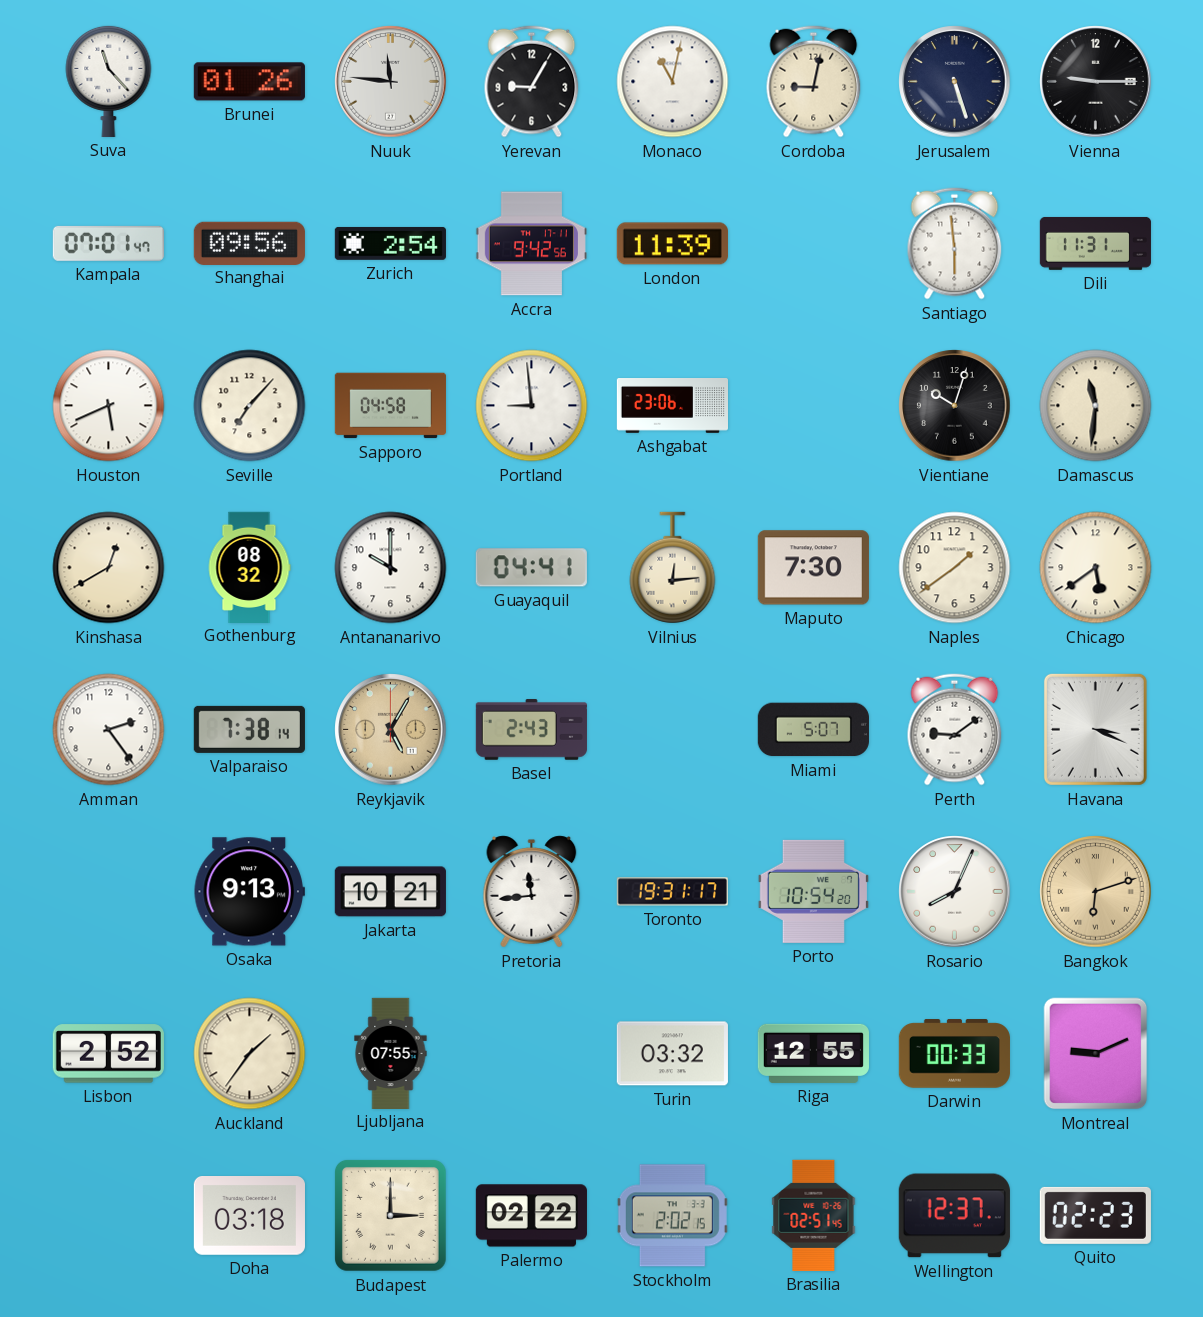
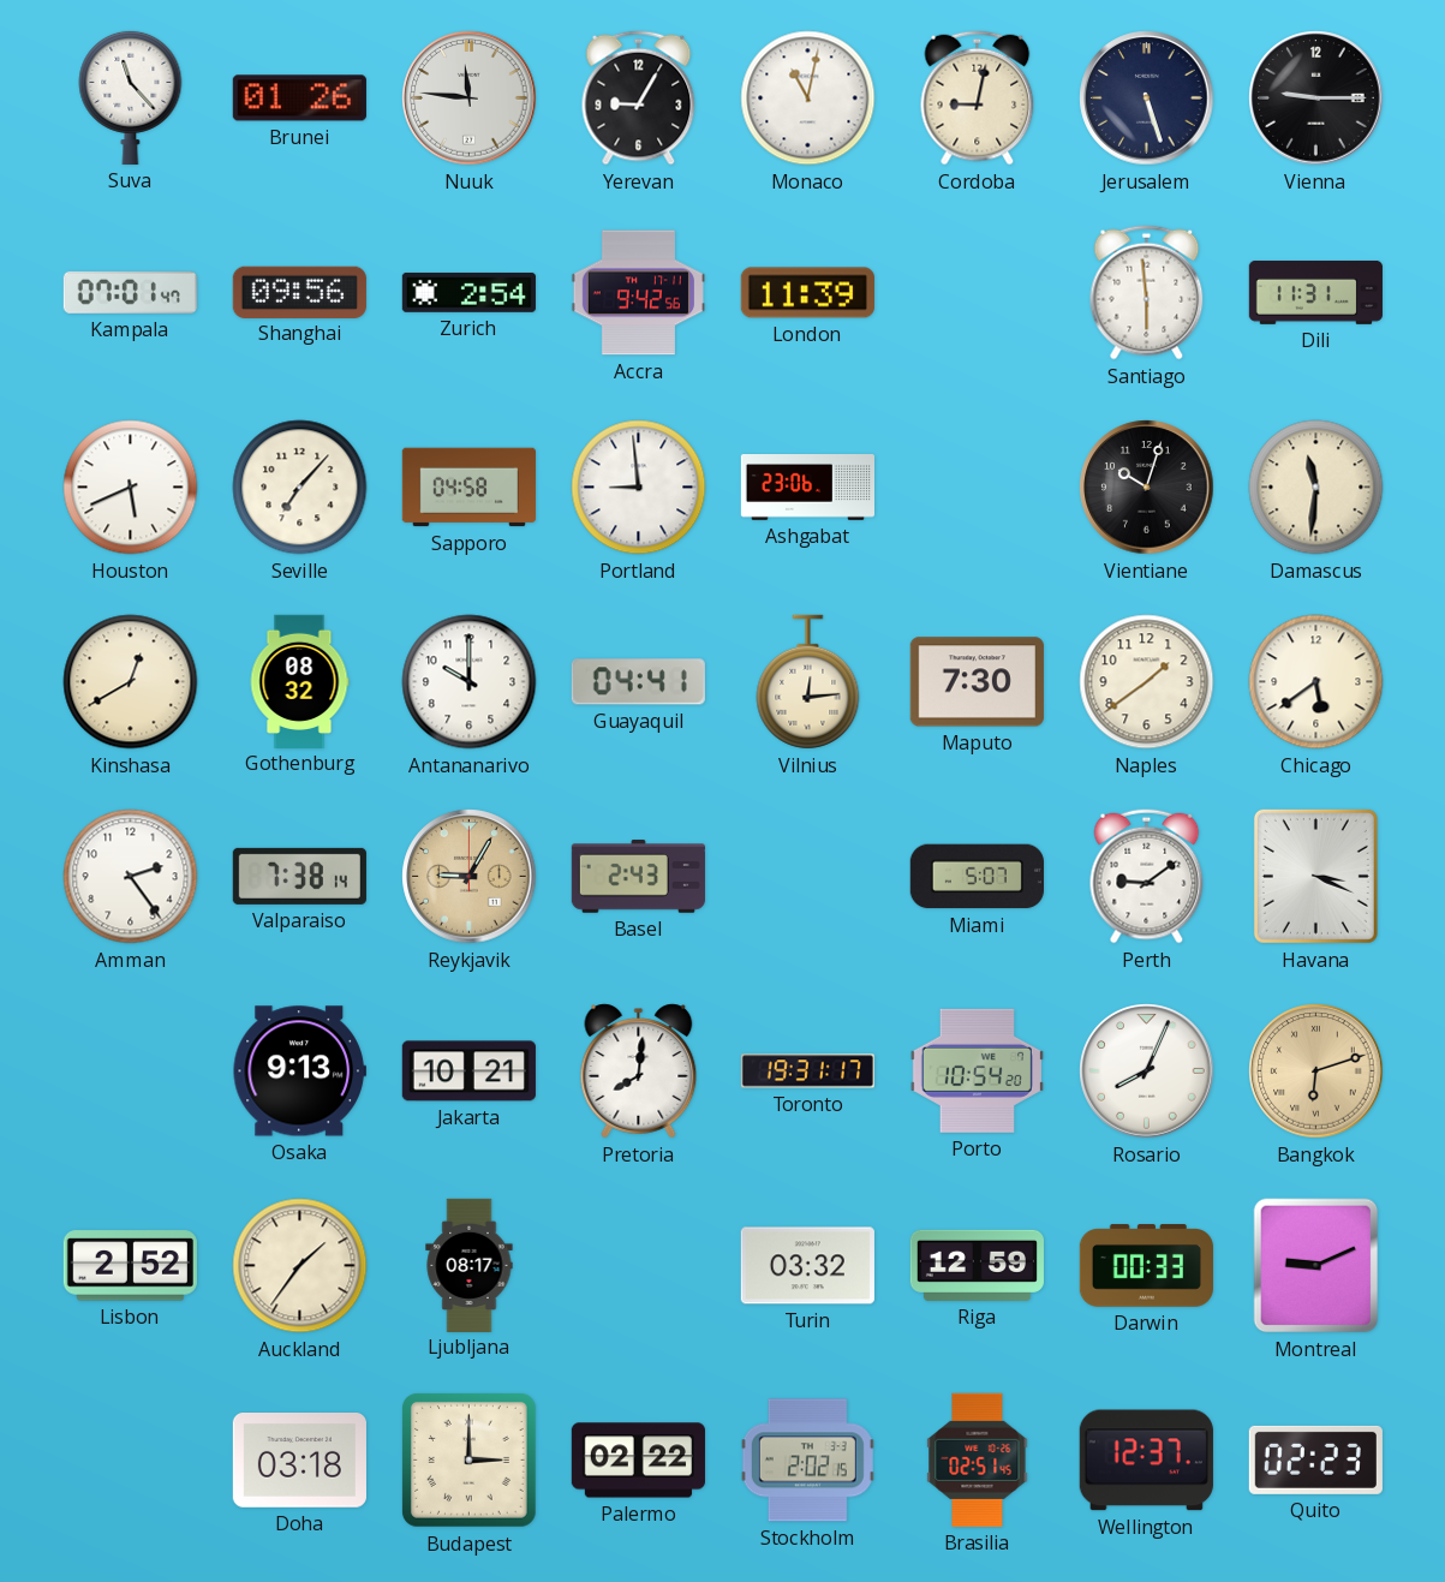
Reykjavik: 5:05 -> 9:05 (470, 877)
Pretoria: 11:44 -> 8:01 (639, 1071)
Ljubljana: 07:55 -> 08:17 (470, 1265)
Riga: 12:55 -> 12:59 (977, 1265)
